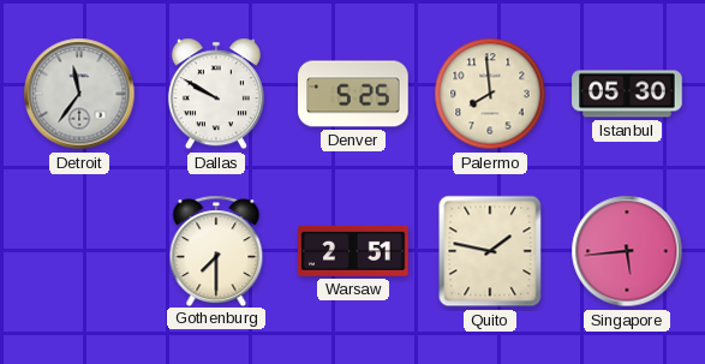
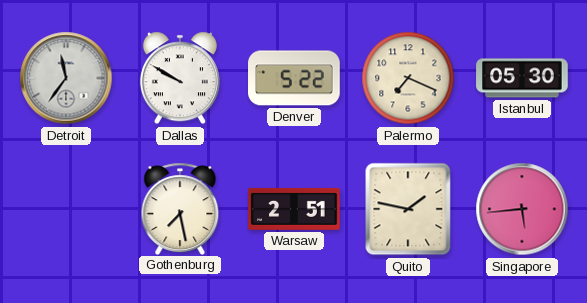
Denver: 5:25 -> 5:22 (294, 78)
Palermo: 7:59 -> 7:19 (408, 78)
Gothenburg: 7:30 -> 7:28 (180, 208)
